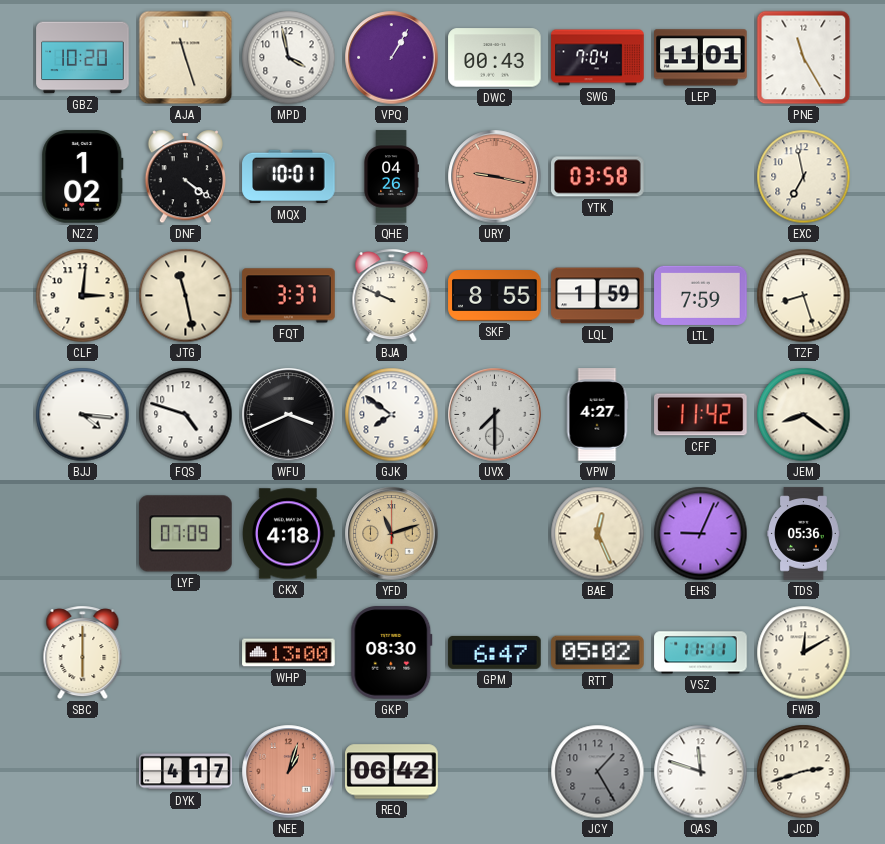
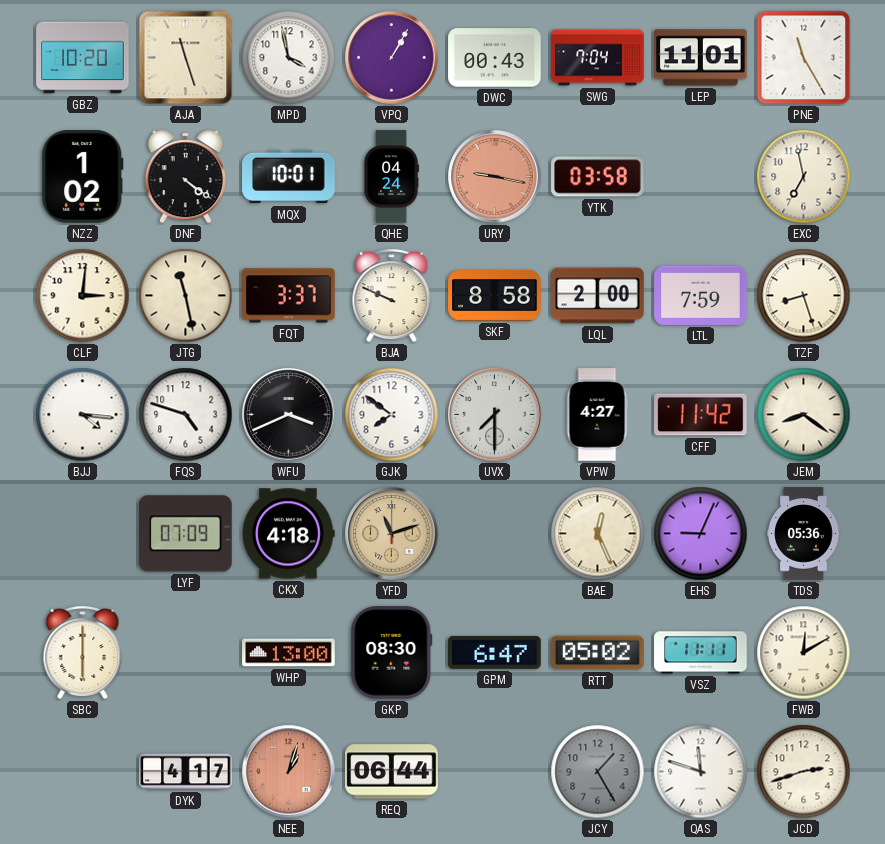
QHE: 04:26 -> 04:24 (391, 177)
SKF: 8:55 -> 8:58 (495, 296)
LQL: 1:59 -> 2:00 (598, 296)
REQ: 06:42 -> 06:44 (392, 772)
